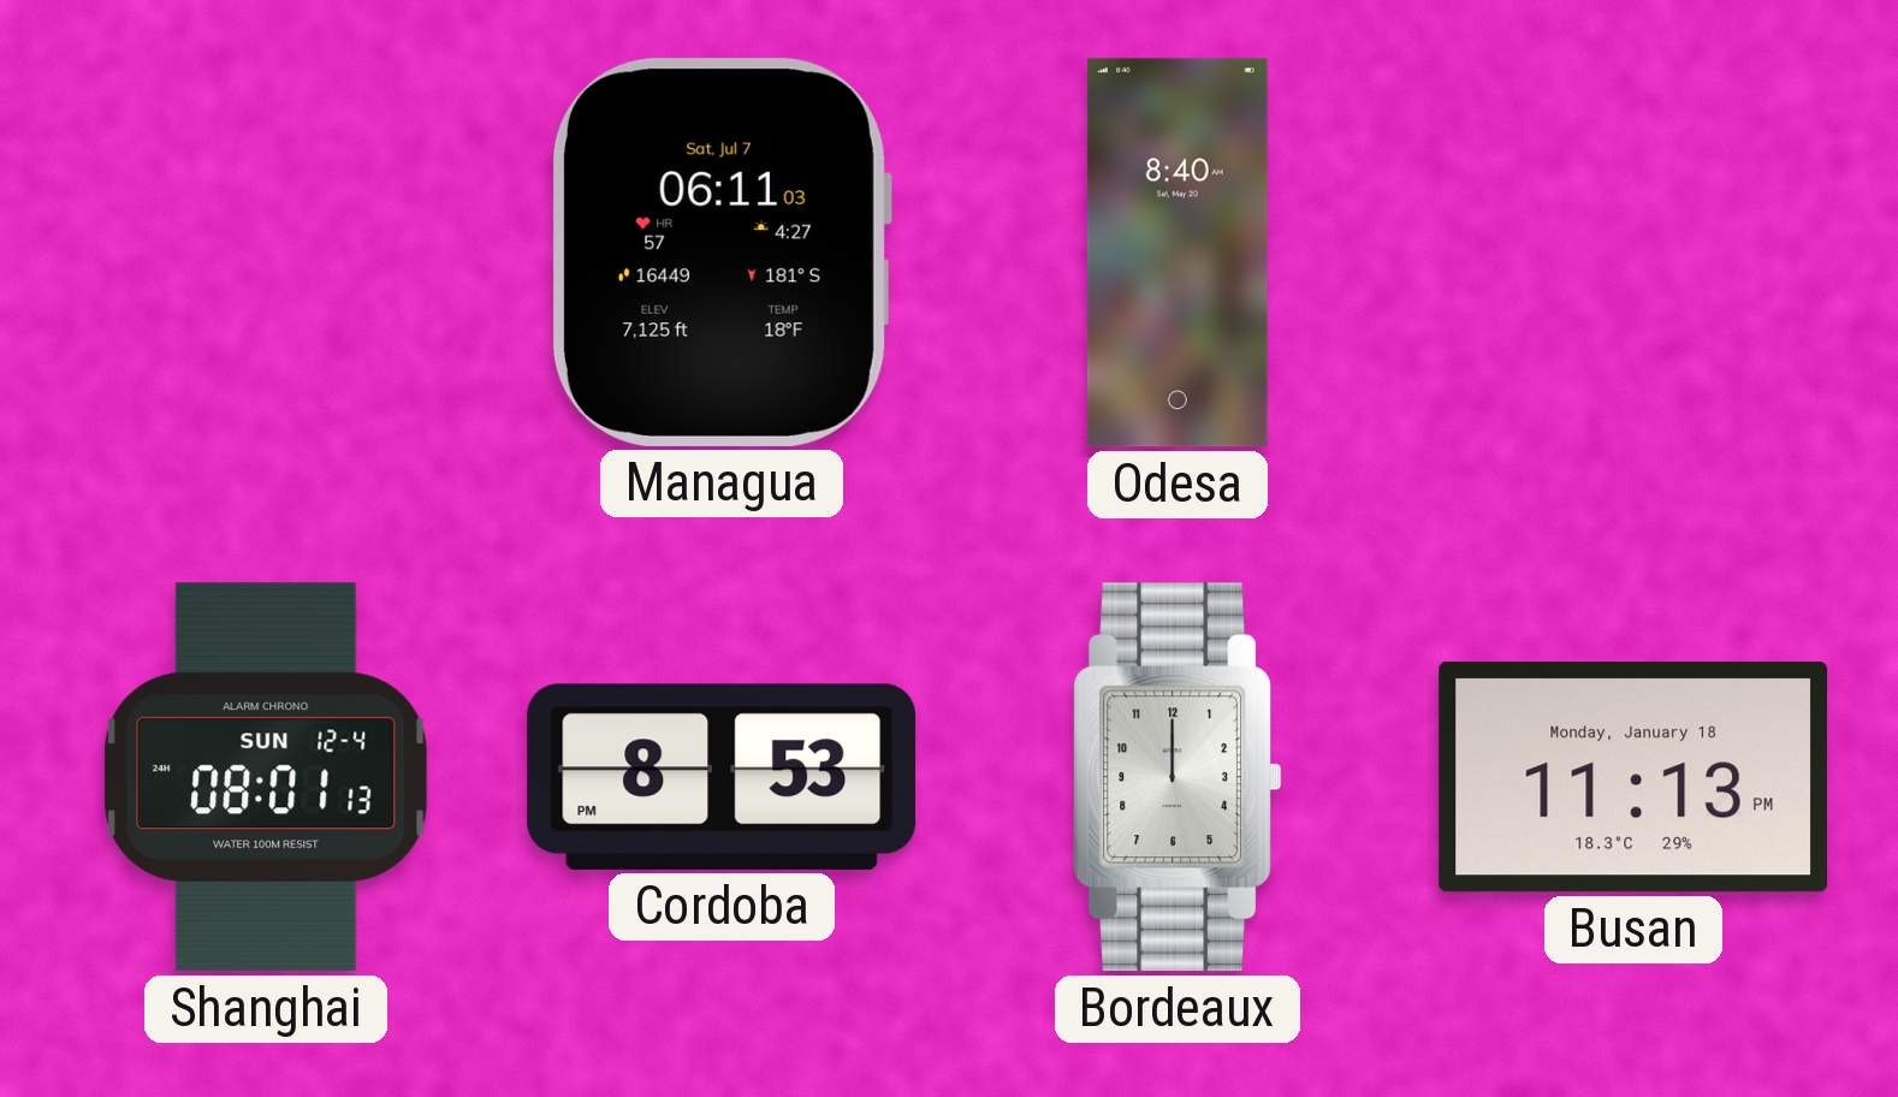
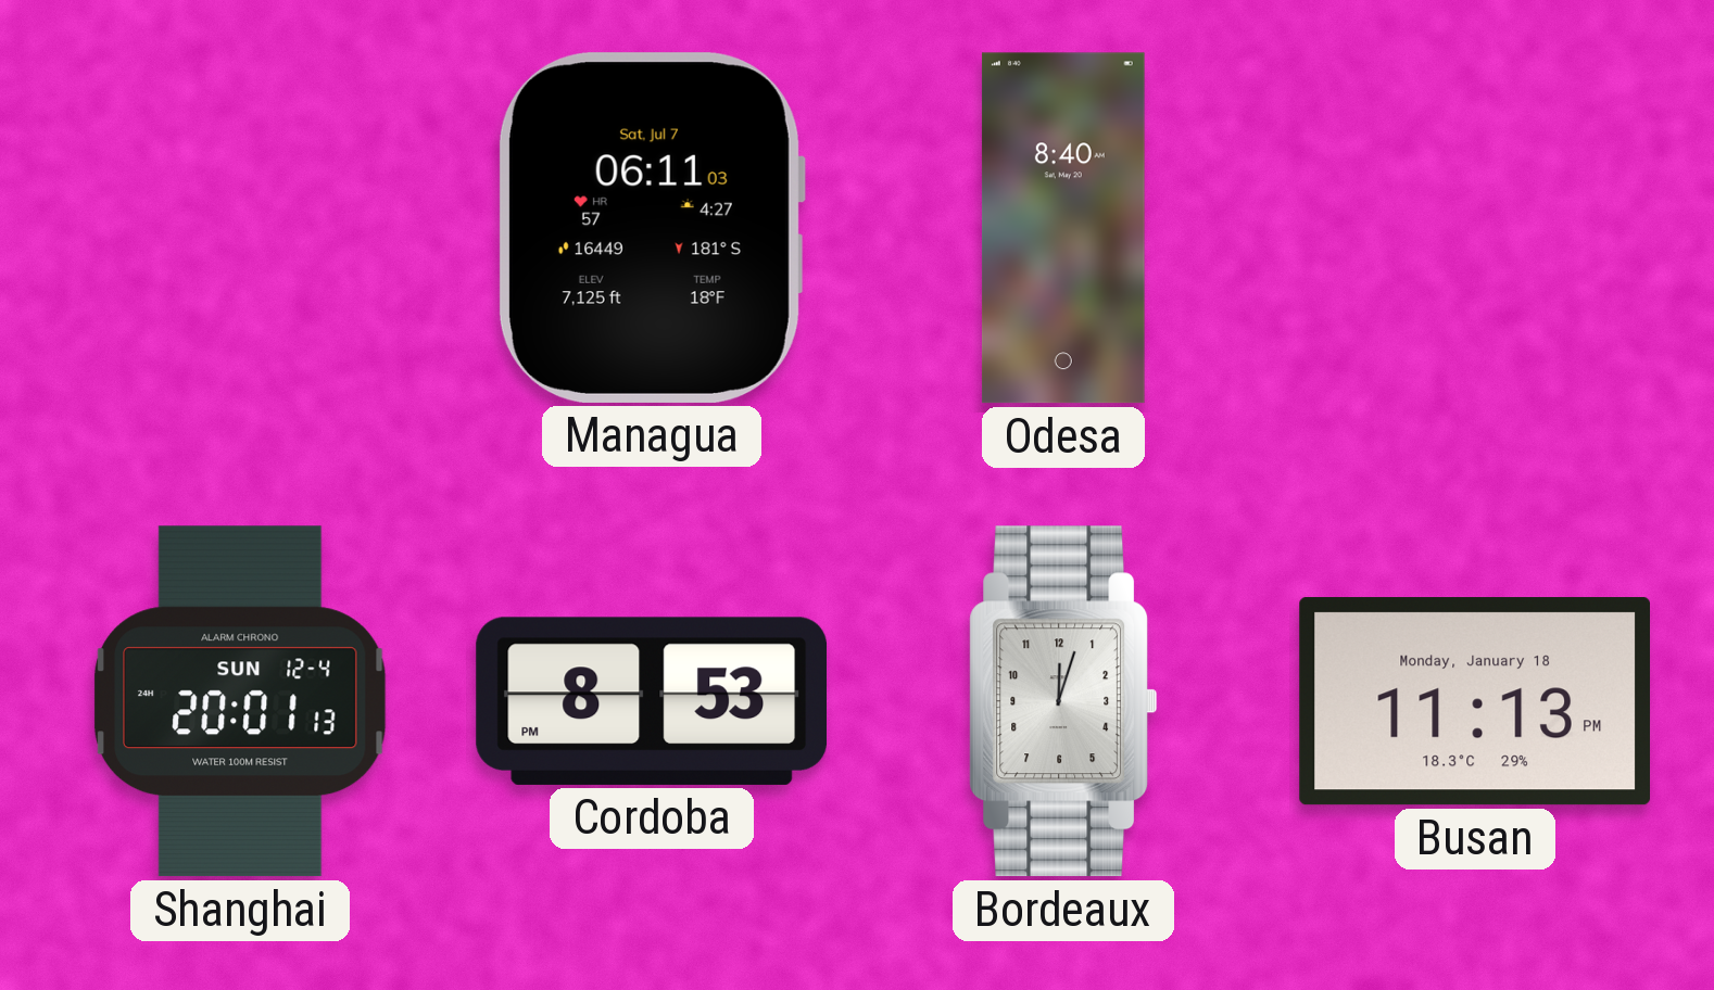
Shanghai: 08:01 -> 20:01 (240, 701)
Bordeaux: 12:00 -> 12:03 (1063, 701)
